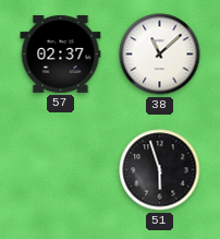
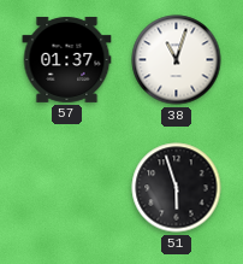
57: 02:37 -> 01:37 (67, 59)
38: 11:08 -> 11:03 (177, 60)
